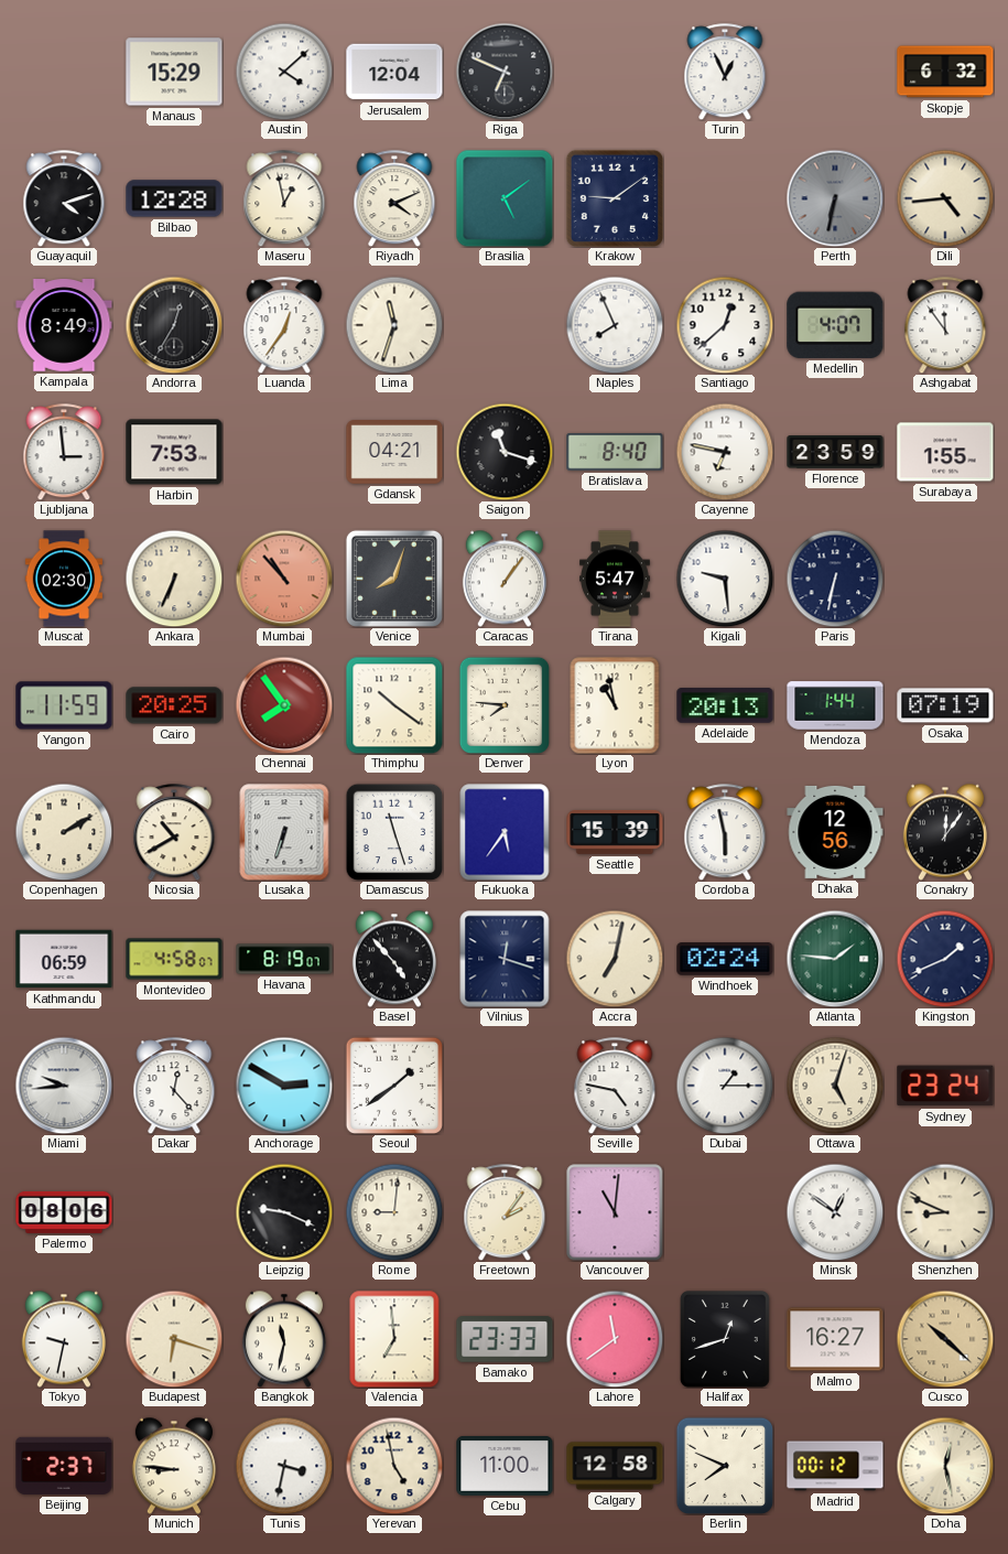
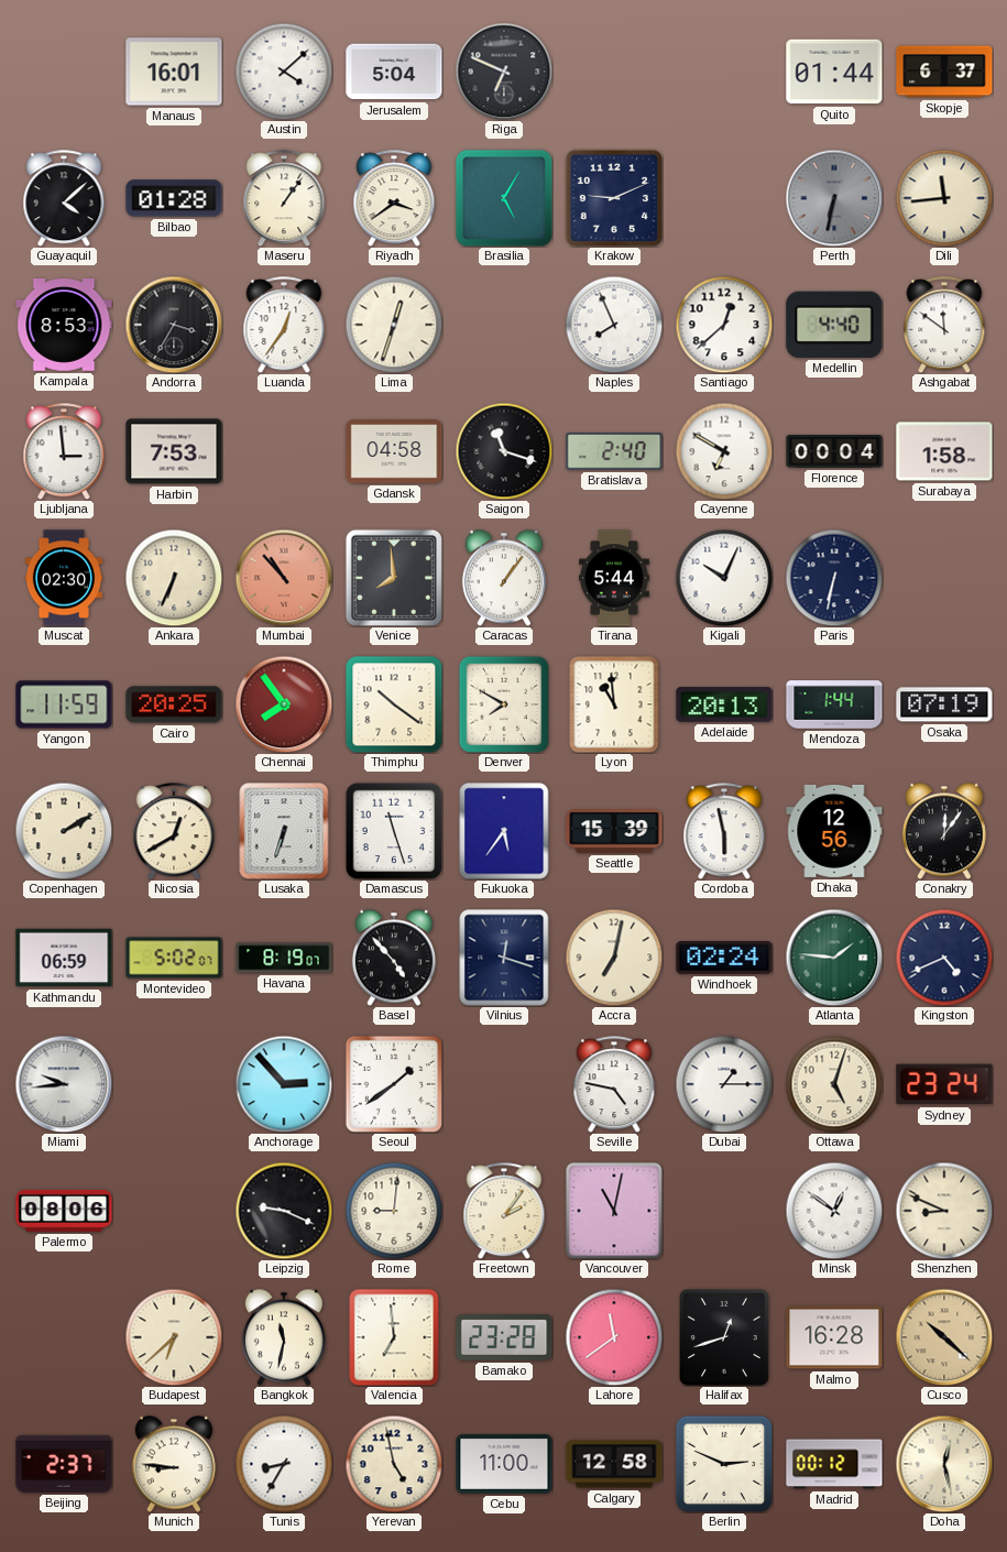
Manaus: 15:29 -> 16:01 (174, 72)
Jerusalem: 12:04 -> 5:04 (394, 72)
Turin: 12:56 -> none (725, 72)
Quito: none -> 01:44 (834, 72)
Skopje: 6:32 -> 6:37 (944, 72)
Guayaquil: 4:12 -> 4:08 (64, 198)
Bilbao: 12:28 -> 01:28 (174, 198)
Maseru: 12:58 -> 1:06 (284, 198)
Riyadh: 4:11 -> 3:39 (394, 198)
Brasilia: 5:09 -> 5:05 (504, 198)
Krakow: 9:09 -> 9:11 (614, 198)
Dili: 4:44 -> 11:44 (944, 198)
Kampala: 8:49 -> 8:53 (64, 326)
Andorra: 12:35 -> 3:35 (174, 325)
Lima: 11:33 -> 12:33 (394, 325)
Medellin: 4:07 -> 4:40 (834, 325)
Ashgabat: 11:54 -> 11:51 (944, 325)
Gdansk: 04:21 -> 04:58 (394, 452)
Bratislava: 8:40 -> 2:40 (614, 451)
Cayenne: 6:47 -> 6:50 (724, 451)
Florence: 23:59 -> 00:04 (834, 451)
Surabaya: 1:55 -> 1:58 (944, 451)
Venice: 8:03 -> 7:59 (394, 578)
Tirana: 5:47 -> 5:44 (615, 578)
Kigali: 9:29 -> 10:04 (724, 578)
Denver: 7:46 -> 7:50 (503, 703)
Lyon: 10:58 -> 10:59 (614, 704)
Nicosia: 10:40 -> 12:40 (174, 831)
Montevideo: 4:58 -> 5:02 (174, 958)
Kingston: 1:41 -> 4:41 (944, 958)
Dakar: 12:23 -> none (174, 1086)
Anchorage: 2:50 -> 2:53 (284, 1084)
Vancouver: 11:01 -> 11:02 (614, 1211)
Tokyo: 9:32 -> none (64, 1339)
Budapest: 6:18 -> 6:38 (174, 1337)
Bamako: 23:33 -> 23:28 (504, 1337)
Malmo: 16:27 -> 16:28 (834, 1337)
Tunis: 3:32 -> 8:35 (284, 1464)
Berlin: 7:49 -> 2:49 (724, 1464)
